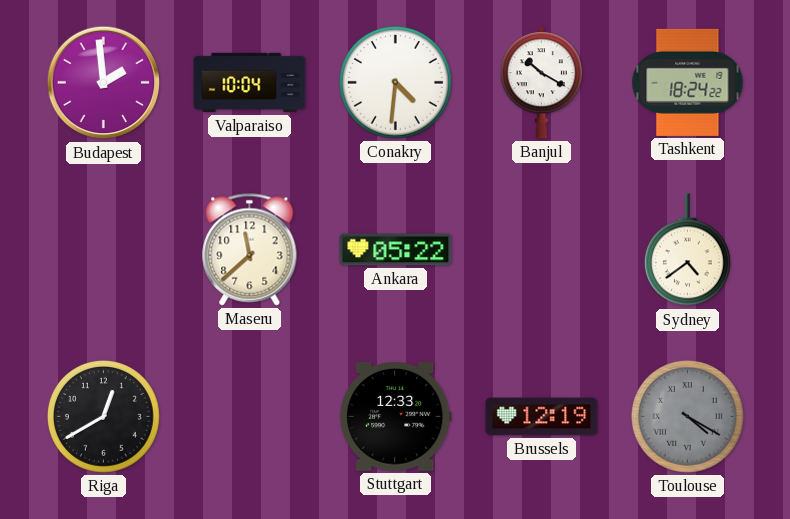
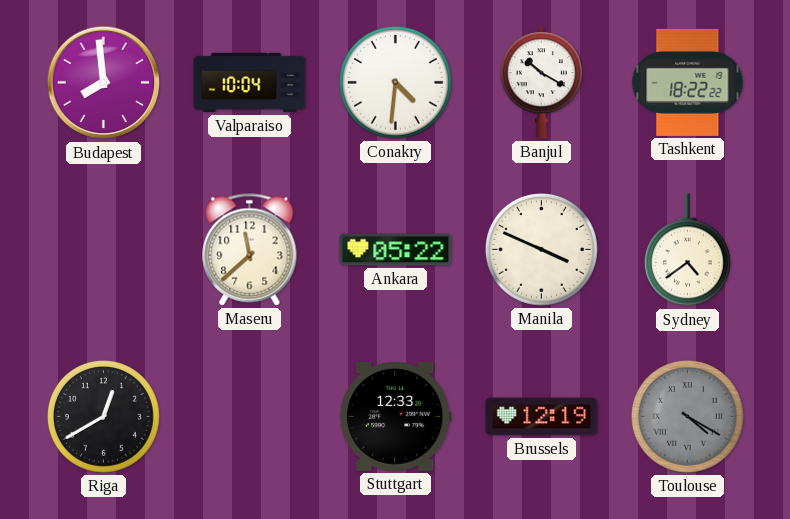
Budapest: 1:59 -> 7:59 (104, 83)
Tashkent: 18:24 -> 18:22 (688, 82)
Manila: none -> 3:49 (541, 249)
